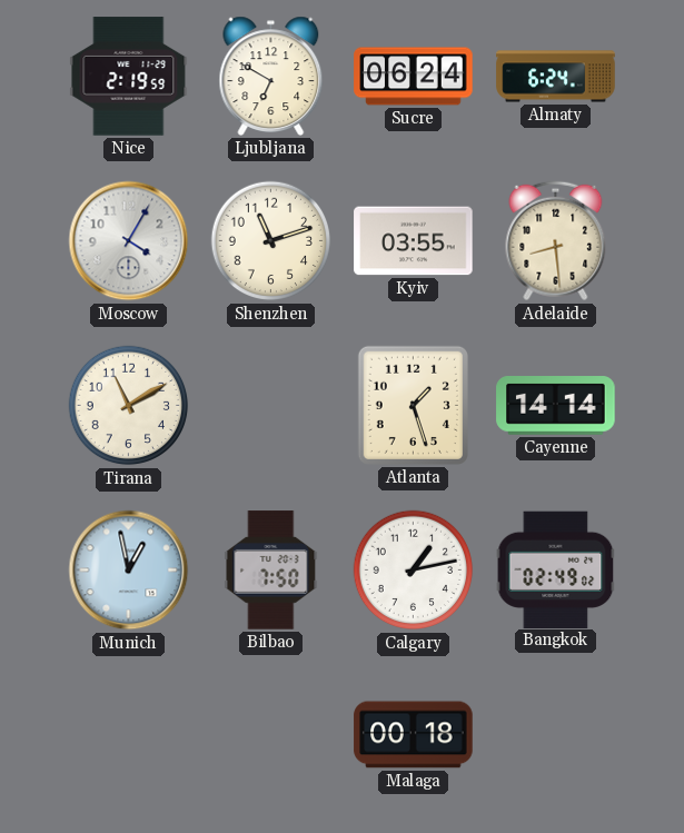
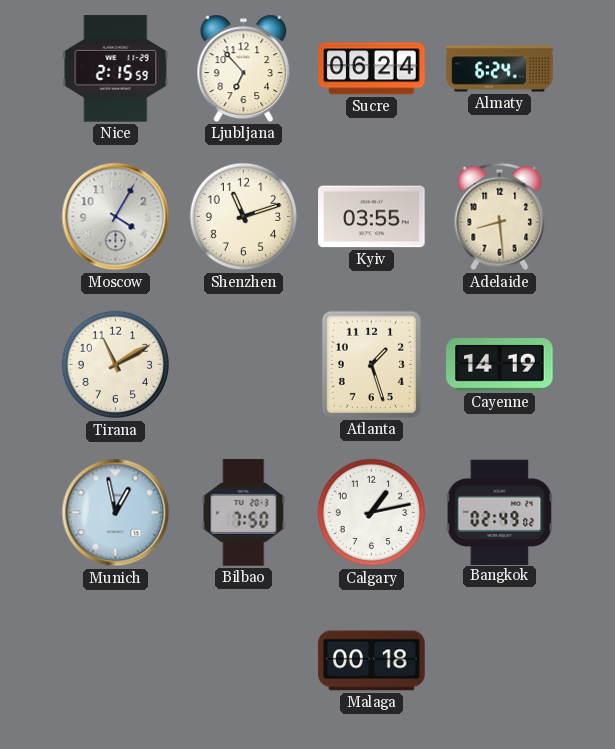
Nice: 2:19 -> 2:15 (116, 69)
Ljubljana: 6:50 -> 6:53 (244, 68)
Cayenne: 14:14 -> 14:19 (500, 365)
